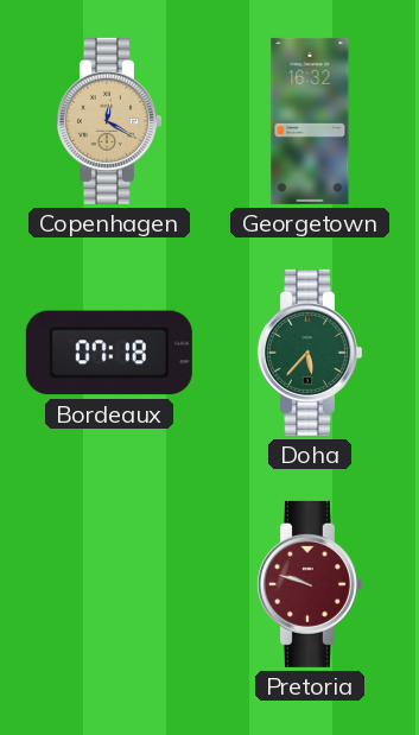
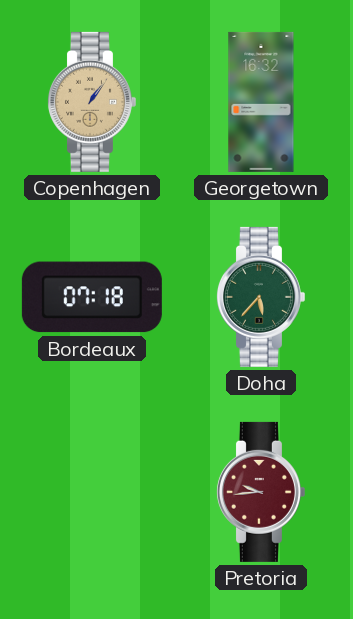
Copenhagen: 12:20 -> 1:06 (91, 102)
Pretoria: 9:48 -> 9:44 (260, 492)
